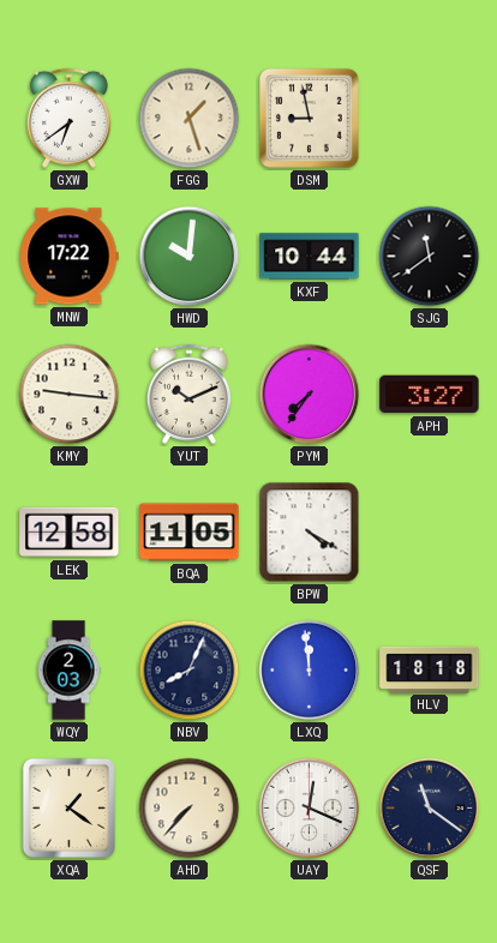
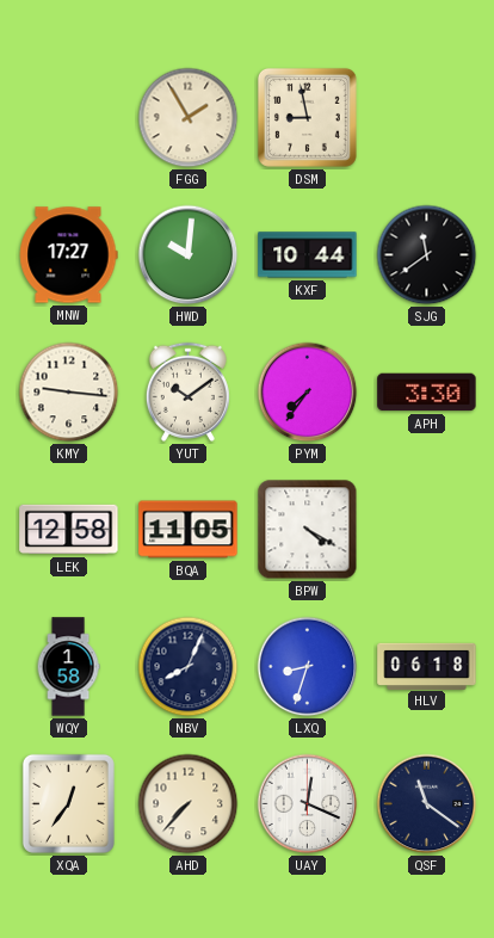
GXW: 6:39 -> none (68, 118)
FGG: 1:27 -> 1:55 (189, 118)
MNW: 17:22 -> 17:27 (68, 255)
YUT: 10:11 -> 10:09 (187, 391)
APH: 3:27 -> 3:30 (427, 393)
WQY: 2:03 -> 1:58 (68, 667)
LXQ: 11:59 -> 8:33 (308, 667)
HLV: 18:18 -> 06:18 (427, 666)
XQA: 1:21 -> 12:36 (68, 803)
